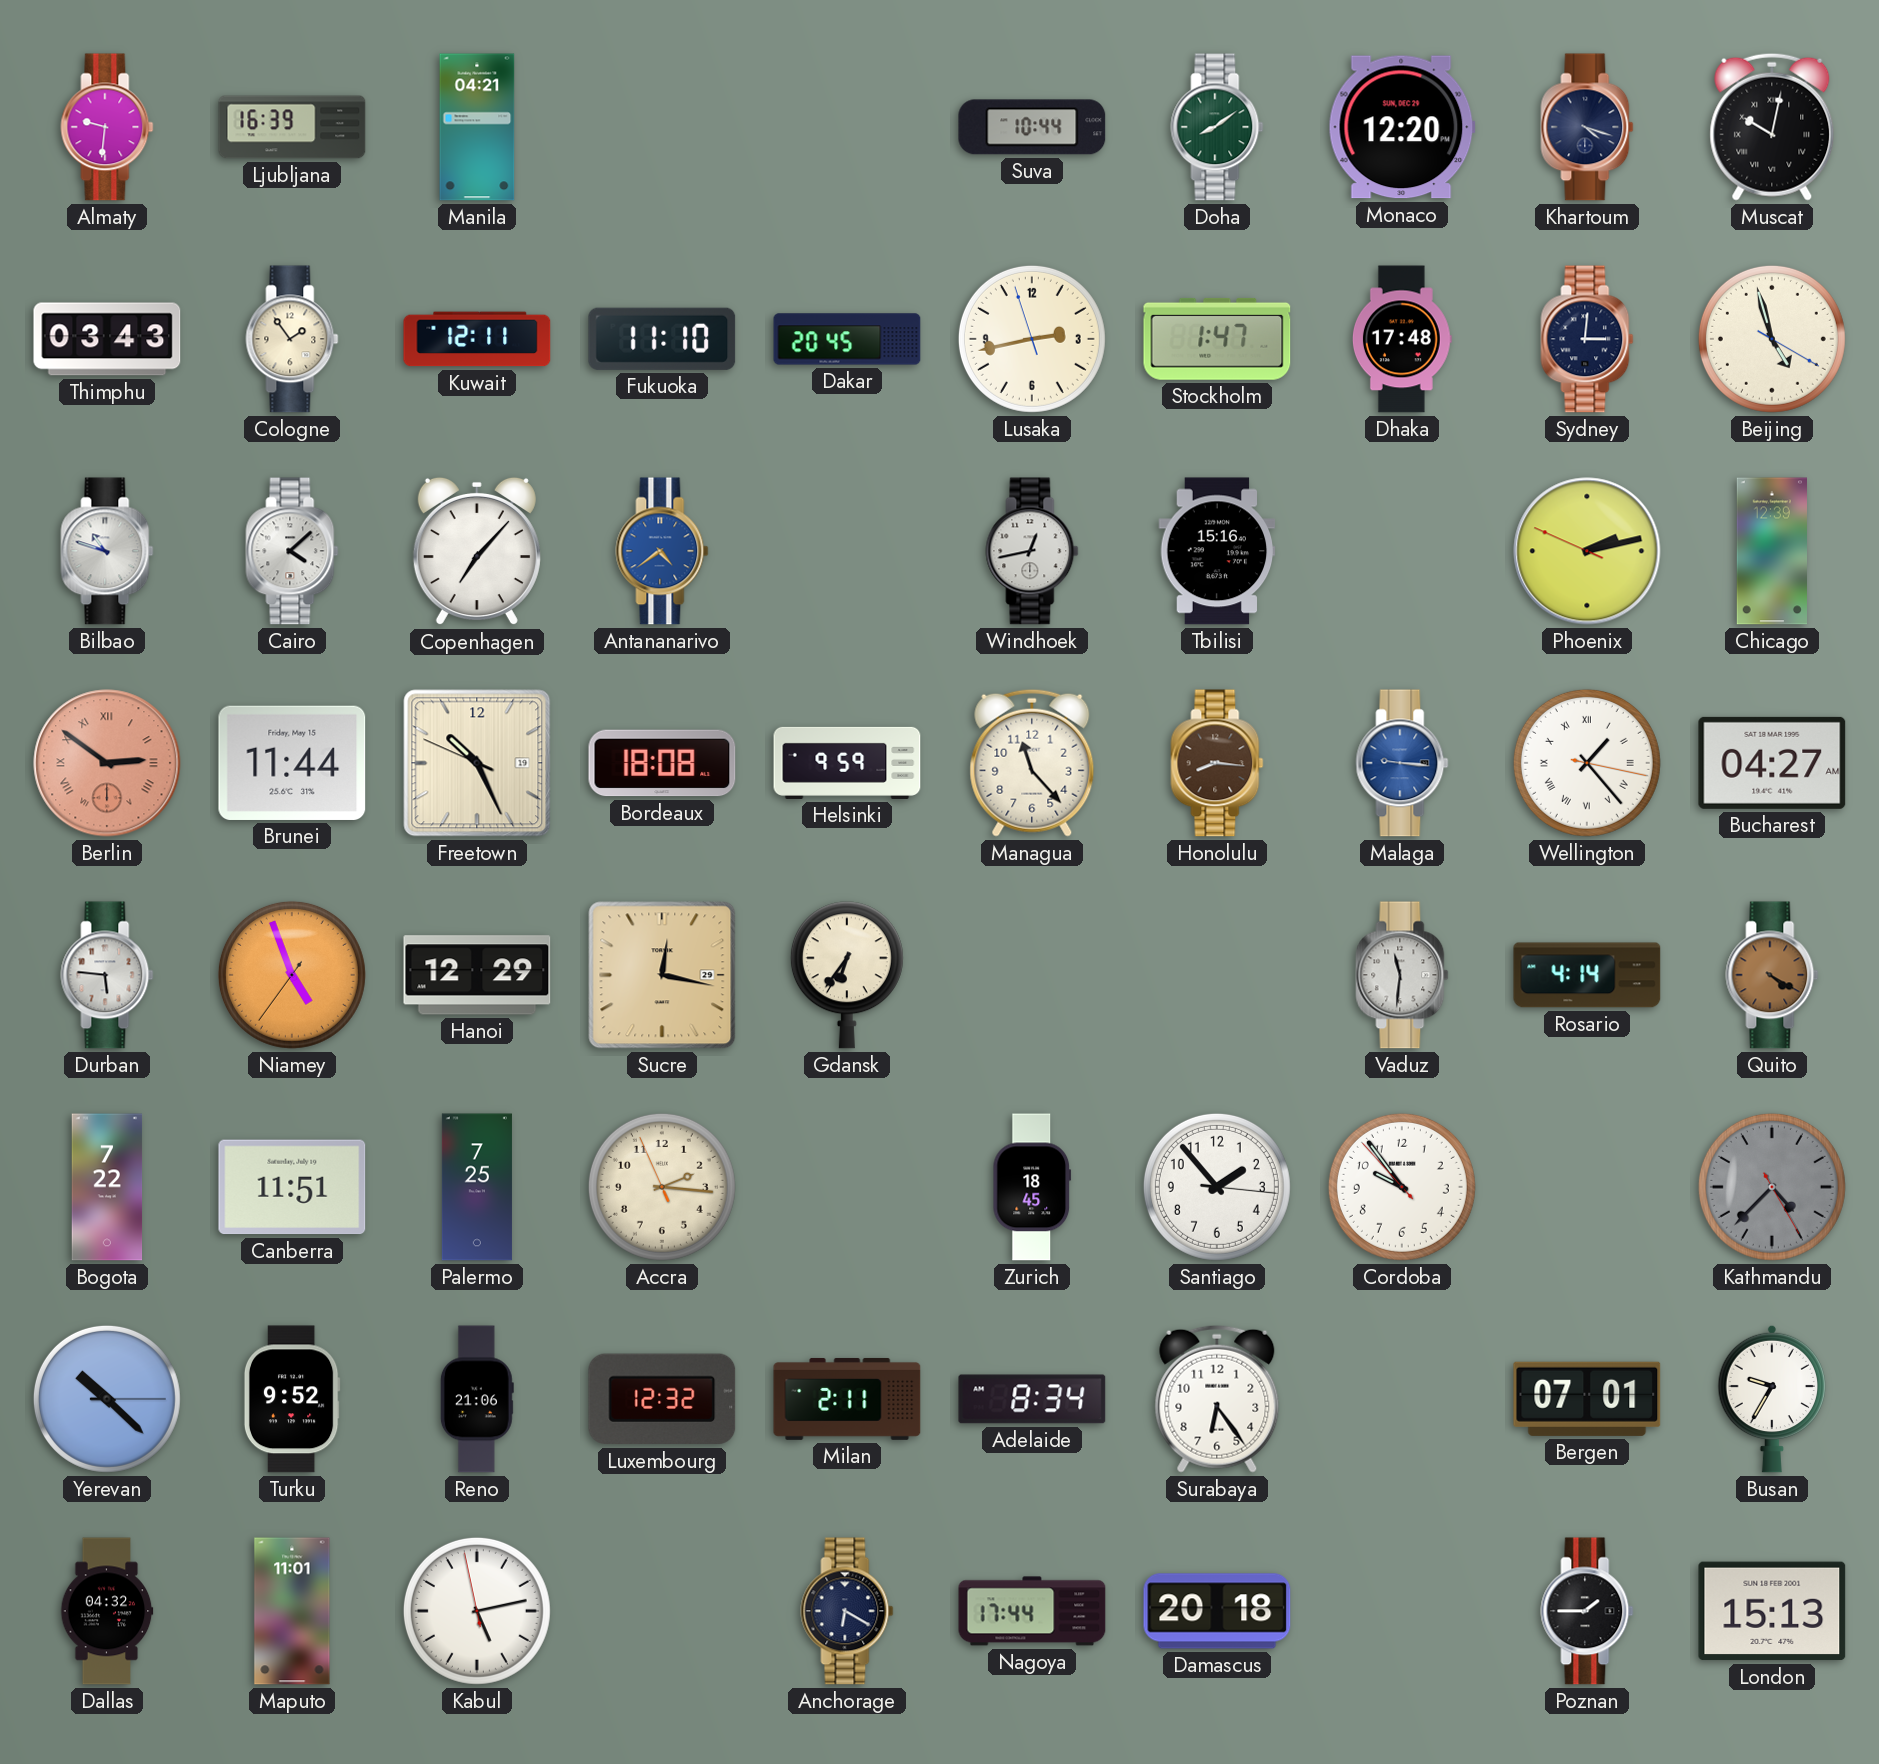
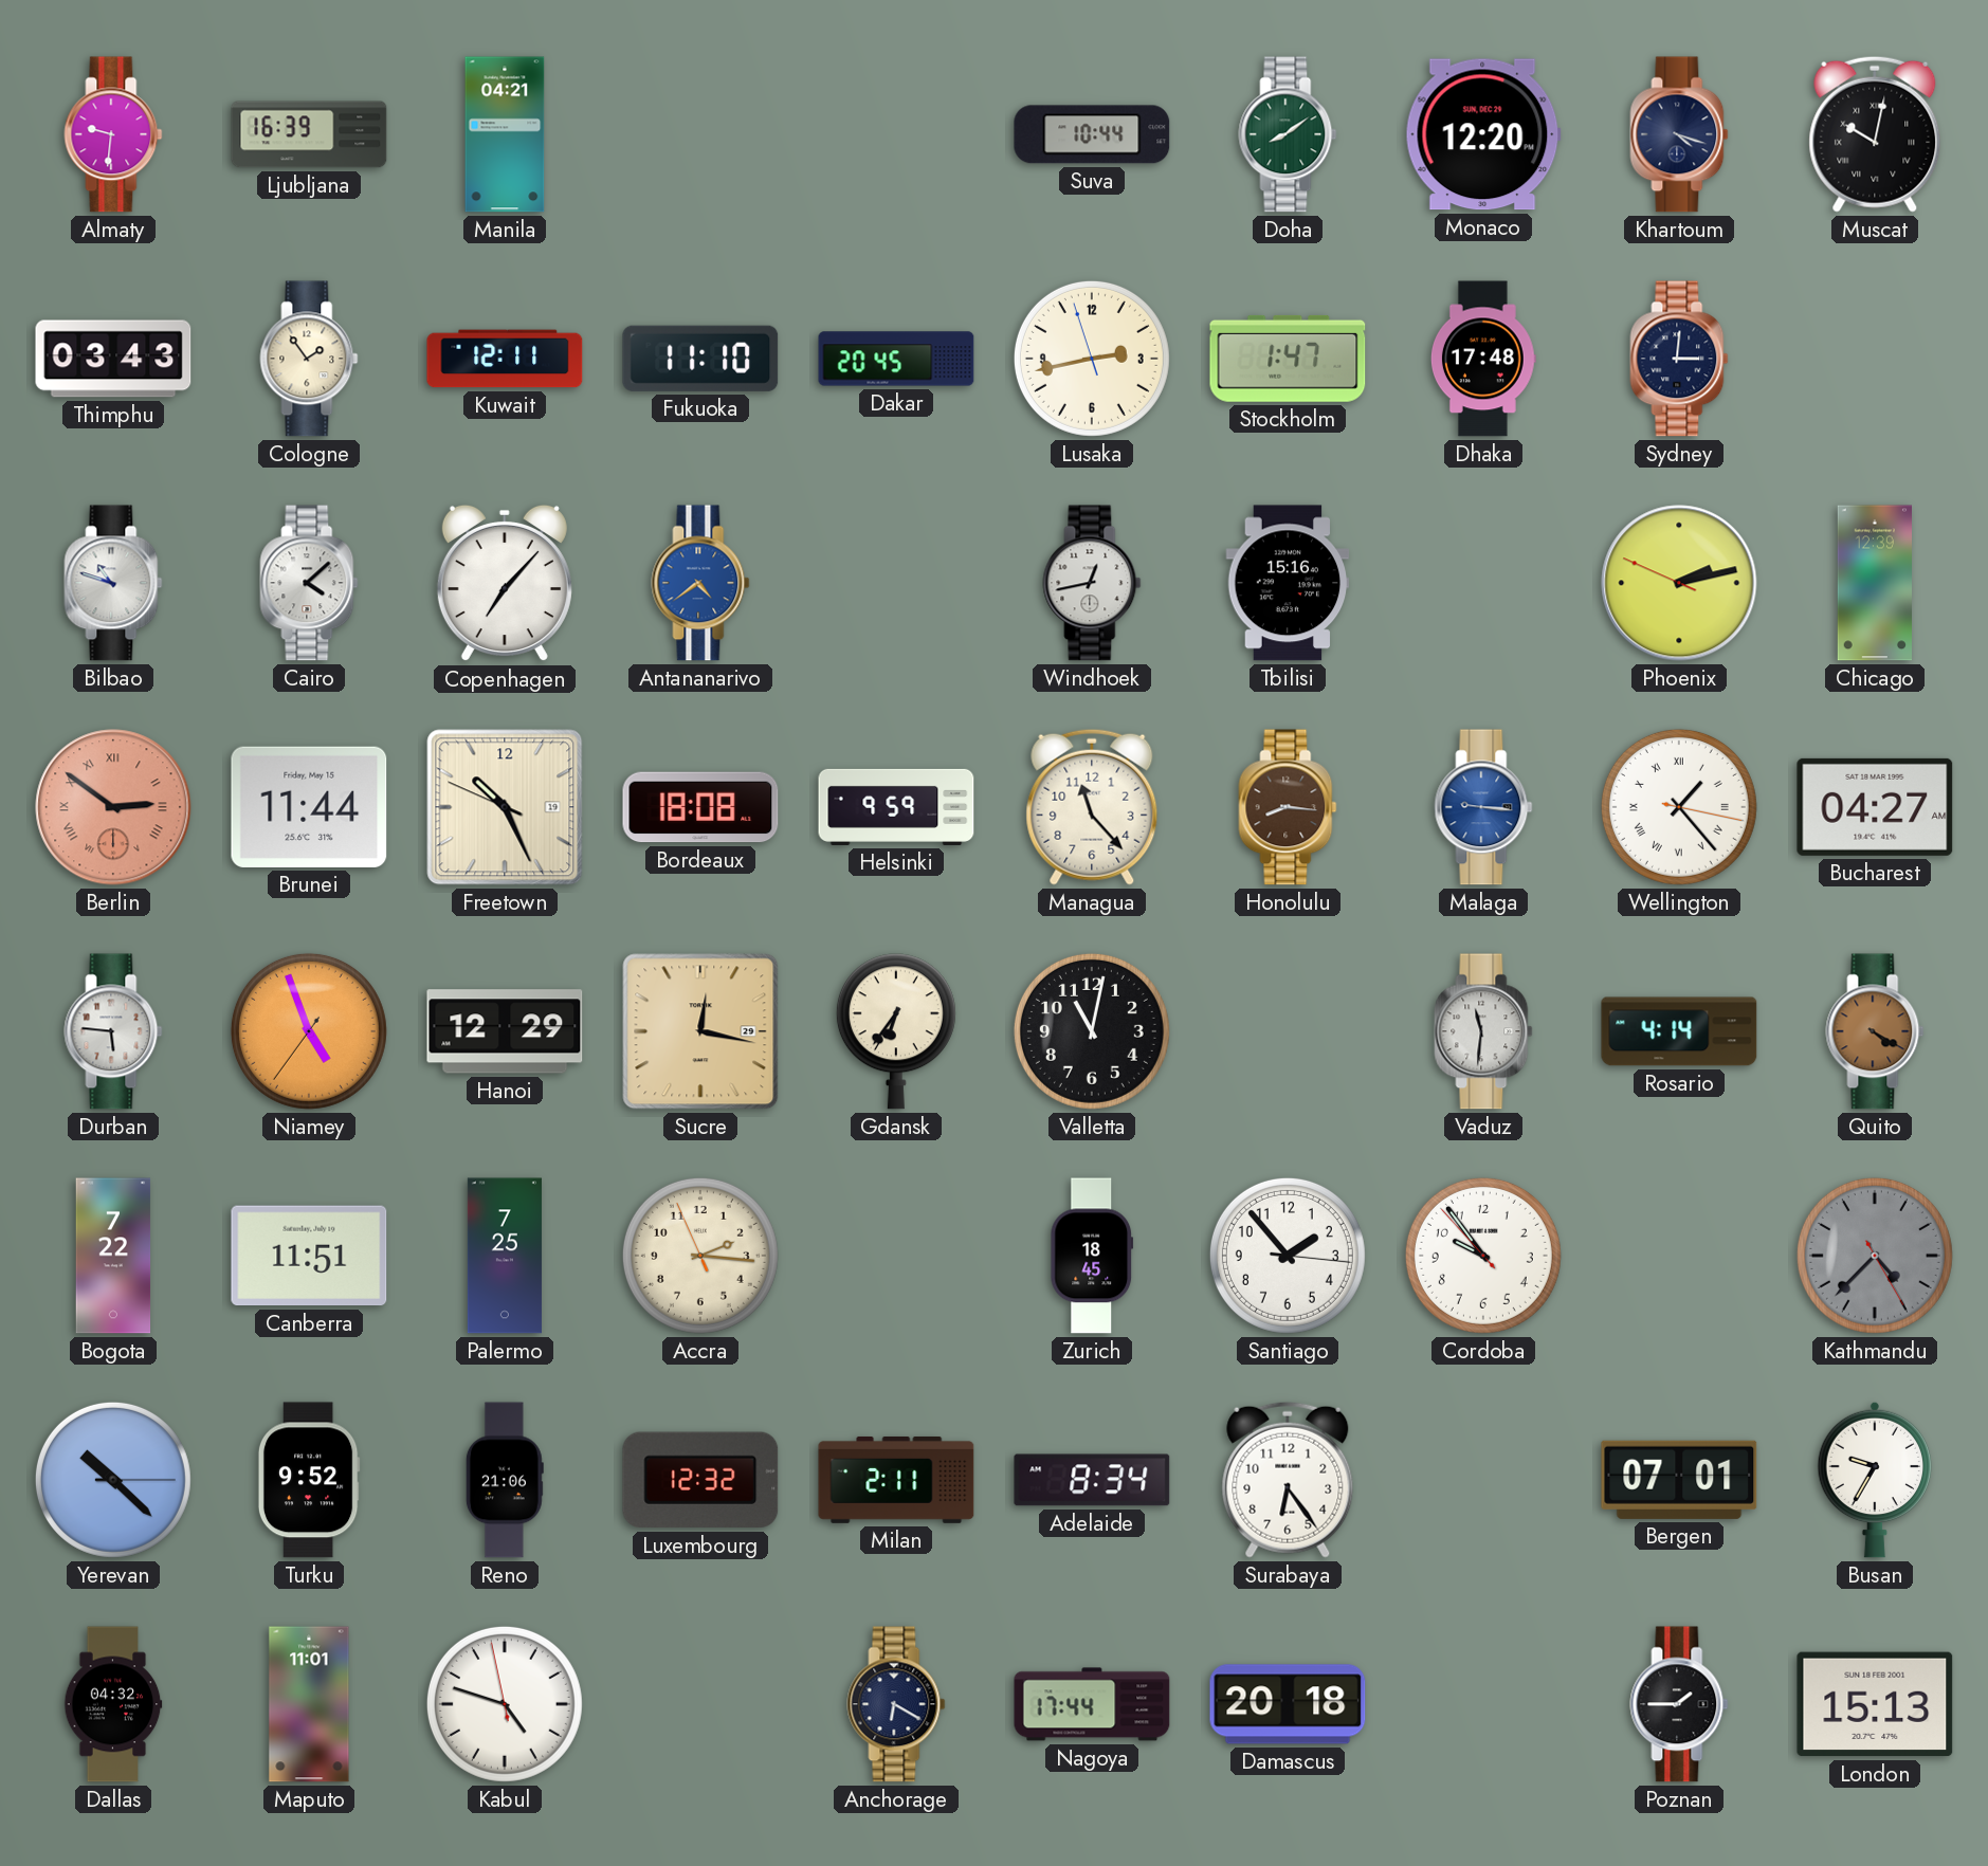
Beijing: 4:57 -> none (1772, 339)
Valletta: none -> 11:02 (1092, 1031)
Kabul: 5:12 -> 4:47 (505, 1704)
